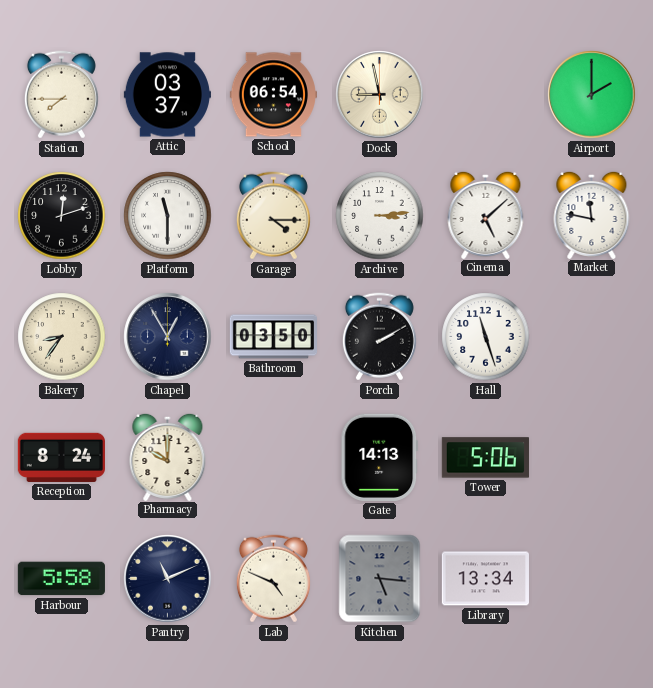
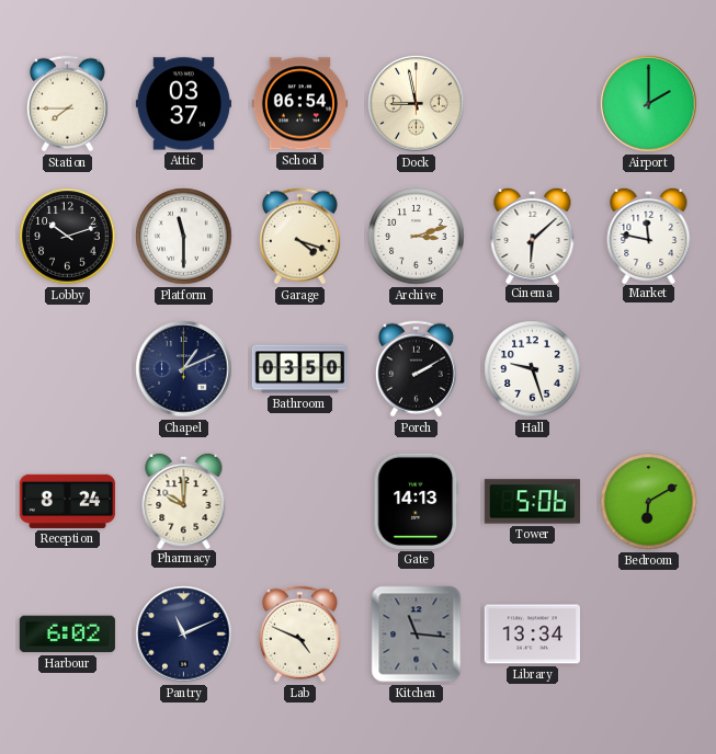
Lobby: 12:12 -> 10:12 (68, 237)
Garage: 4:15 -> 4:18 (299, 237)
Archive: 3:14 -> 3:12 (417, 237)
Cinema: 5:08 -> 6:08 (533, 235)
Bakery: 8:36 -> none (62, 337)
Chapel: 12:55 -> 1:11 (184, 369)
Hall: 11:27 -> 9:27 (533, 369)
Bedroom: none -> 6:10 (649, 502)
Harbour: 5:58 -> 6:02 (67, 635)
Kitchen: 5:16 -> 11:16 (417, 635)
